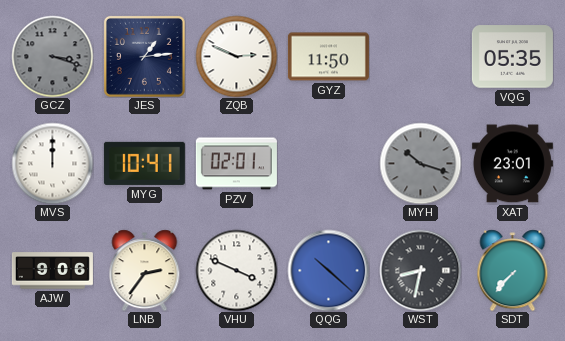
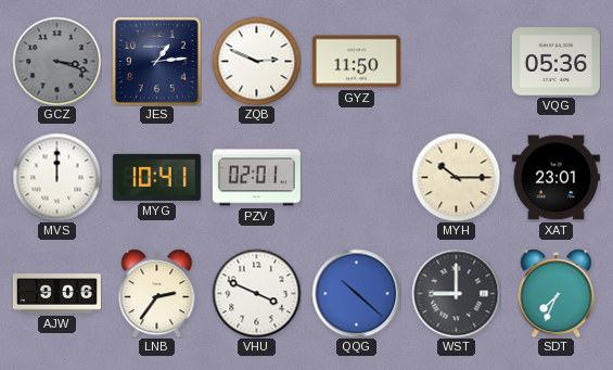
VQG: 05:35 -> 05:36 (555, 62)
MYH: 10:18 -> 10:15 (456, 177)
MYH dial: grey -> cream (456, 177)
WST: 8:32 -> 9:00 (456, 293)
SDT: 7:37 -> 7:34 (557, 293)
